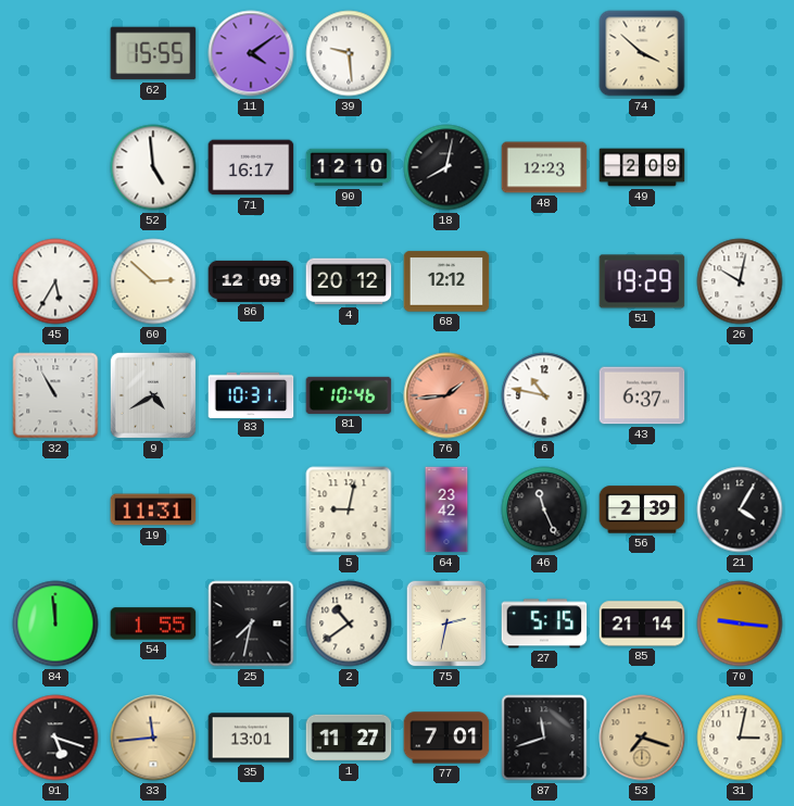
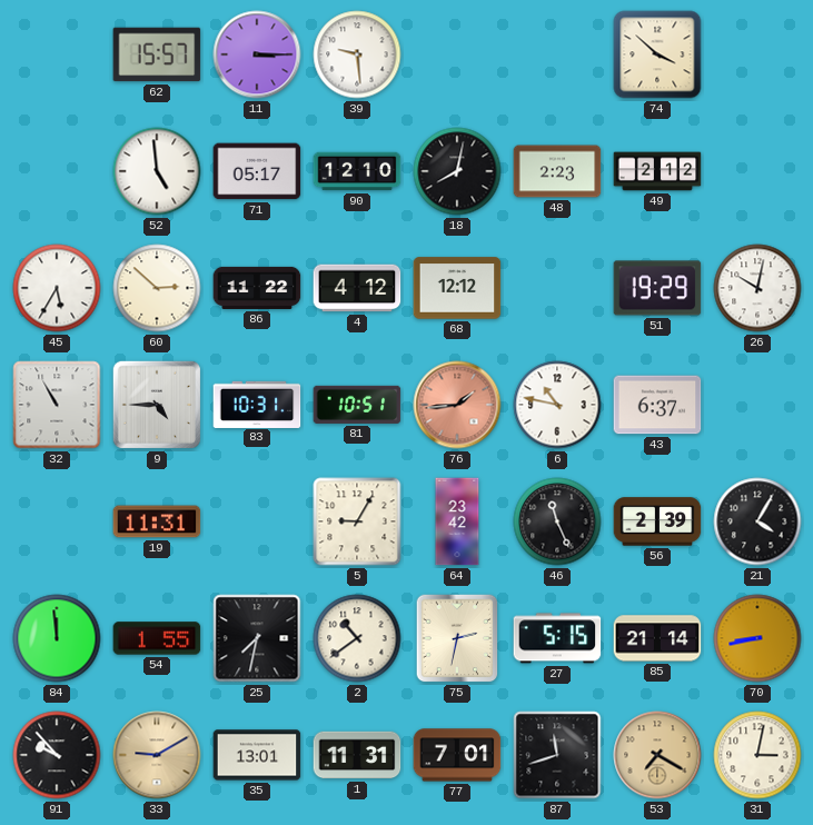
62: 15:55 -> 15:57 (157, 54)
11: 4:09 -> 3:15 (257, 54)
71: 16:17 -> 05:17 (257, 171)
48: 12:23 -> 2:23 (557, 171)
49: 2:09 -> 2:12 (657, 171)
86: 12:09 -> 11:22 (257, 288)
4: 20:12 -> 4:12 (357, 288)
9: 4:40 -> 4:45 (157, 405)
81: 10:46 -> 10:51 (357, 405)
5: 9:02 -> 9:05 (357, 521)
70: 9:16 -> 8:43 (757, 638)
91: 5:18 -> 9:53 (57, 755)
33: 11:44 -> 9:10 (157, 755)
1: 11:27 -> 11:31 (357, 755)
53: 7:18 -> 7:20 (657, 755)
